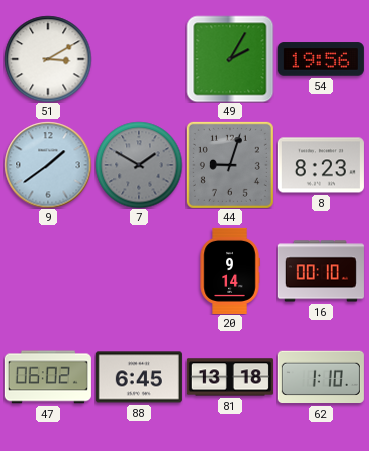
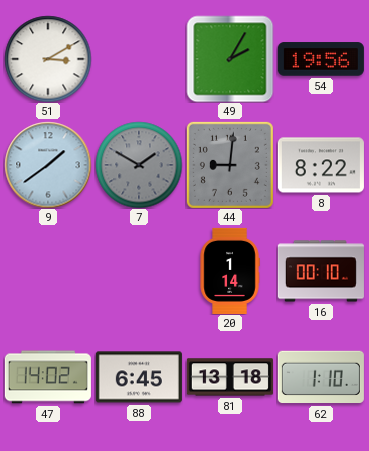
44: 9:03 -> 9:01 (230, 165)
8: 8:23 -> 8:22 (321, 165)
20: 9:14 -> 1:14 (230, 271)
47: 06:02 -> 14:02 (48, 377)
